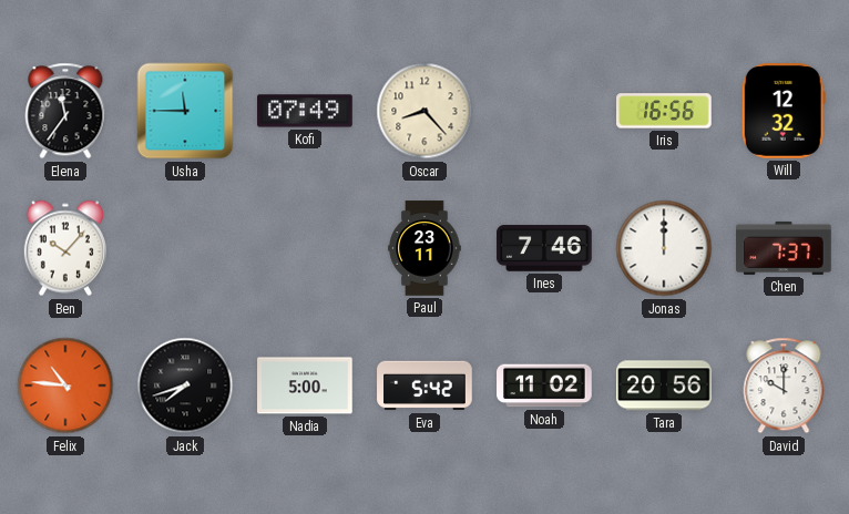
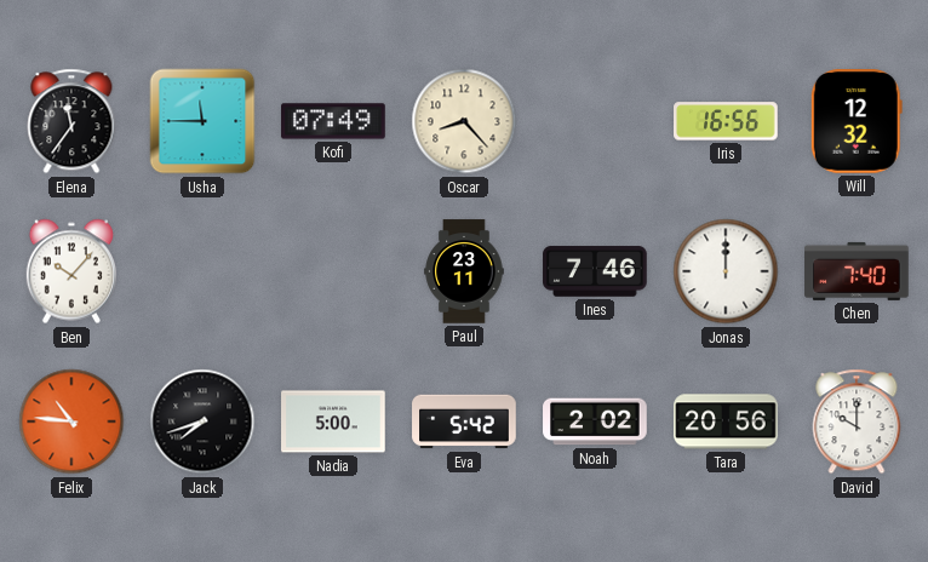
Chen: 7:37 -> 7:40 (857, 271)
Noah: 11:02 -> 2:02 (595, 421)
